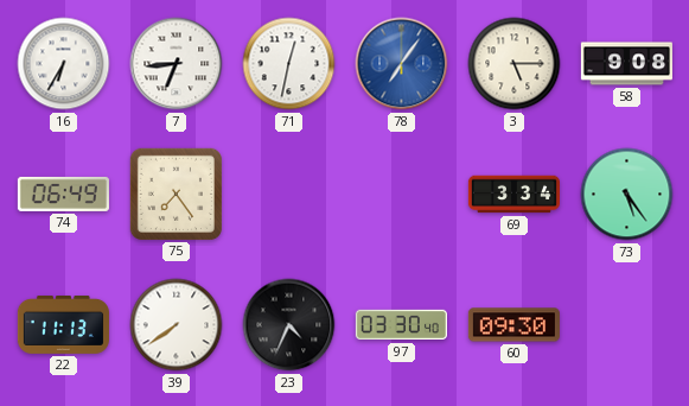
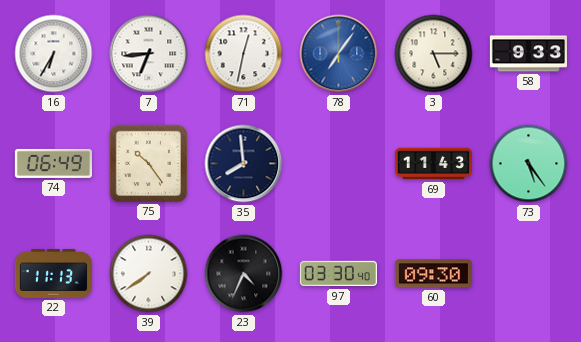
58: 9:08 -> 9:33 (528, 54)
75: 7:24 -> 10:24 (148, 163)
35: none -> 7:59 (244, 164)
69: 3:34 -> 11:43 (433, 164)
